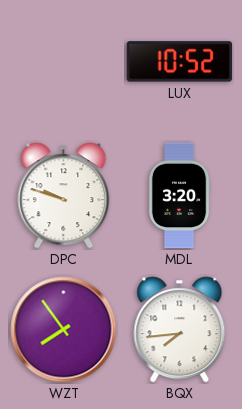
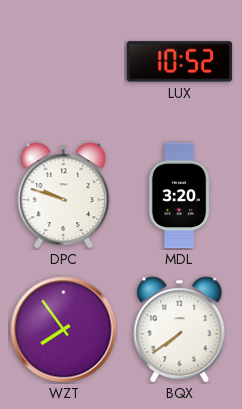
BQX: 7:44 -> 7:39 (180, 330)
